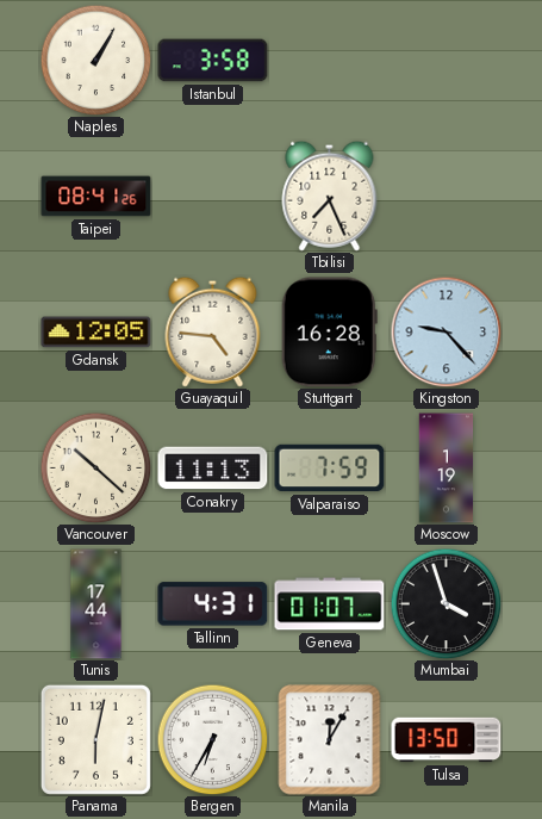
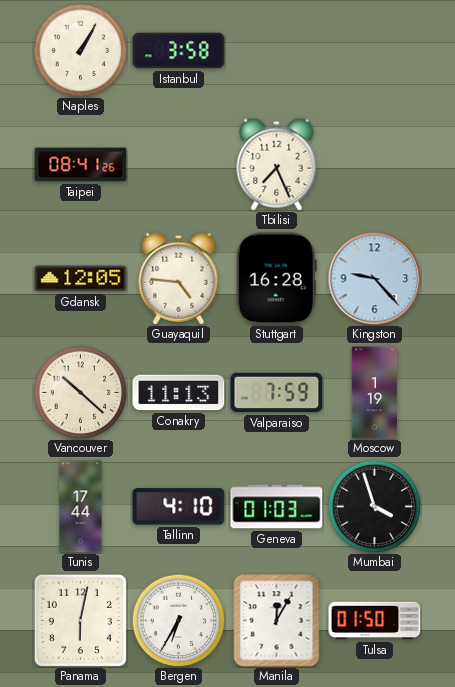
Tallinn: 4:31 -> 4:10 (179, 507)
Geneva: 01:07 -> 01:03 (277, 507)
Tulsa: 13:50 -> 01:50 (375, 621)
